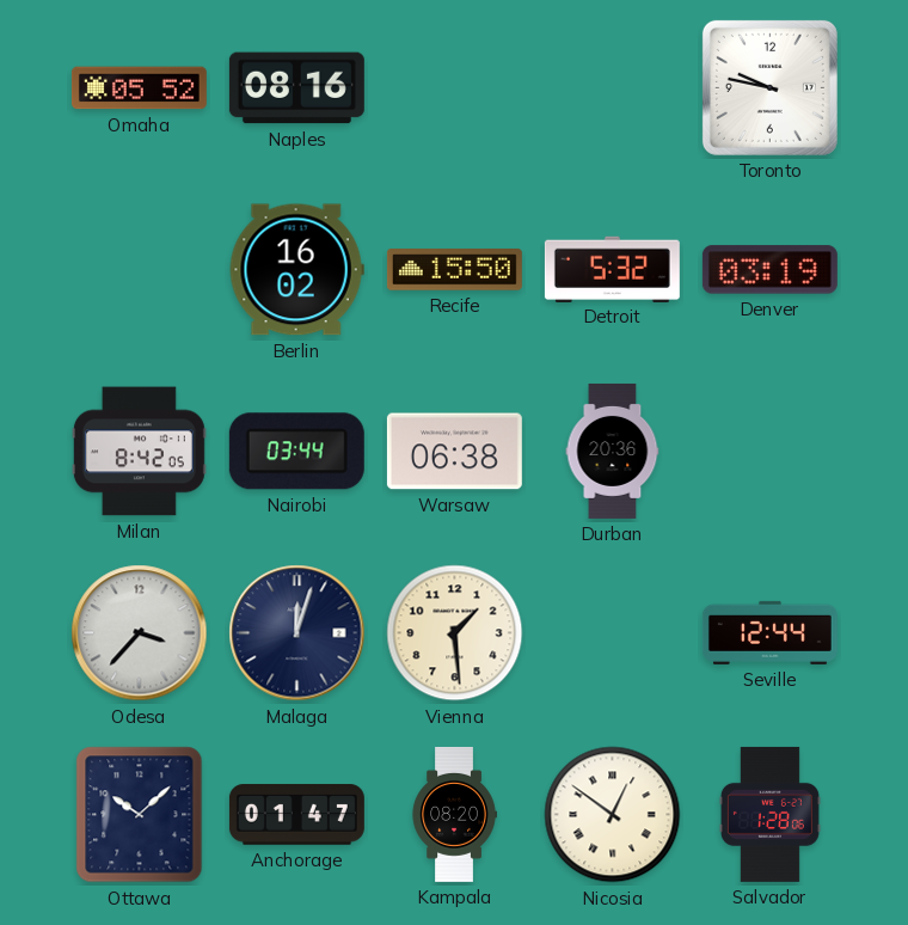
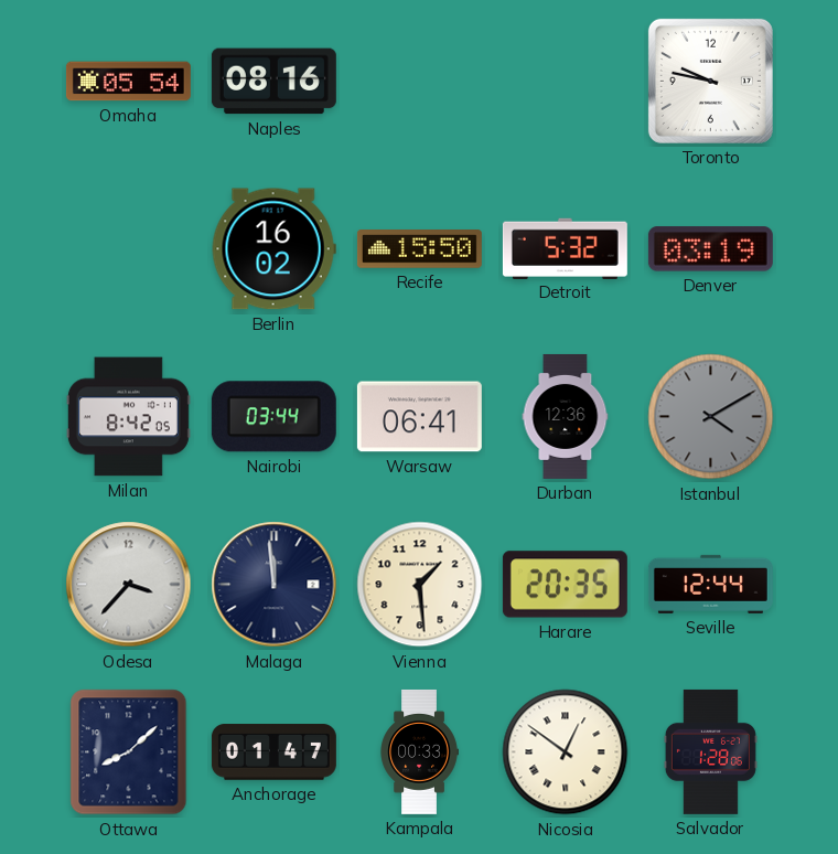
Omaha: 05:52 -> 05:54 (128, 82)
Warsaw: 06:38 -> 06:41 (419, 417)
Durban: 20:36 -> 12:36 (566, 416)
Istanbul: none -> 4:10 (711, 417)
Malaga: 12:03 -> 11:59 (275, 585)
Harare: none -> 20:35 (565, 585)
Ottawa: 10:08 -> 8:08 (129, 752)
Kampala: 08:20 -> 00:33 (419, 751)
